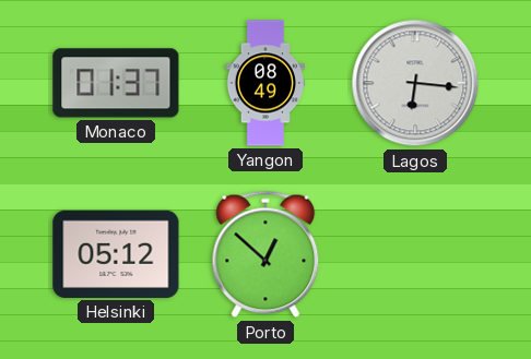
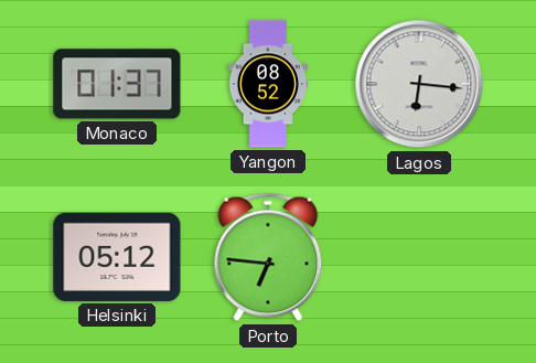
Yangon: 08:49 -> 08:52 (267, 84)
Porto: 12:52 -> 6:46 (268, 257)
